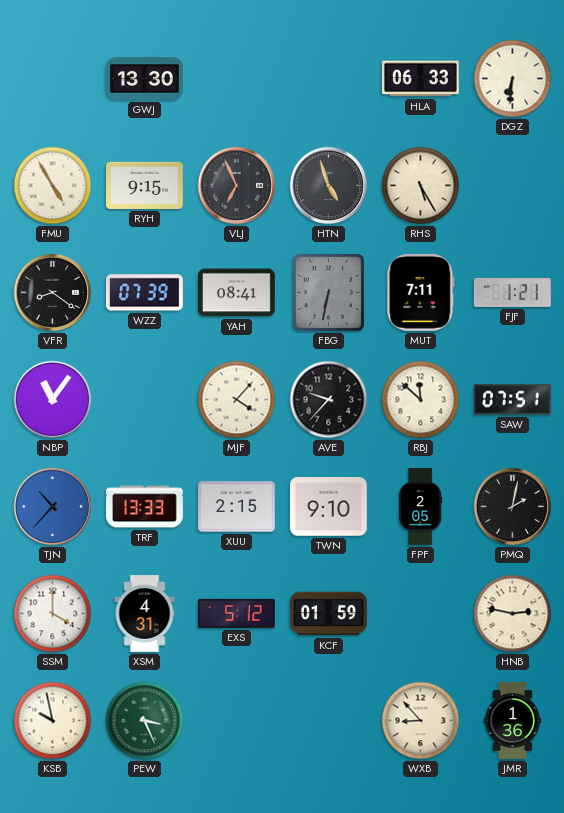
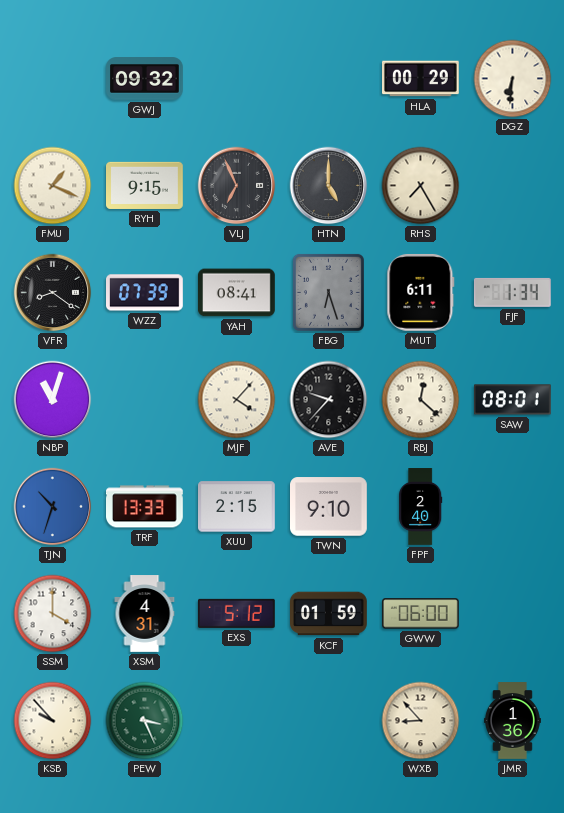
GWJ: 13:30 -> 09:32 (145, 79)
HLA: 06:33 -> 00:29 (421, 79)
FMU: 4:55 -> 1:19 (53, 186)
HTN: 4:57 -> 5:00 (329, 186)
RHS: 5:25 -> 7:25 (421, 186)
FBG: 6:32 -> 6:27 (328, 292)
MUT: 7:11 -> 6:11 (421, 292)
FJF: 1:21 -> 1:34 (513, 292)
NBP: 11:06 -> 11:03 (53, 400)
RBJ: 11:52 -> 12:22 (421, 400)
SAW: 07:51 -> 08:01 (513, 400)
TJN: 10:37 -> 10:33 (53, 507)
FPF: 2:05 -> 2:40 (421, 507)
PMQ: 2:02 -> none (513, 507)
GWW: none -> 06:00 (421, 614)
HNB: 2:47 -> none (513, 614)
KSB: 9:58 -> 9:53 (53, 721)
